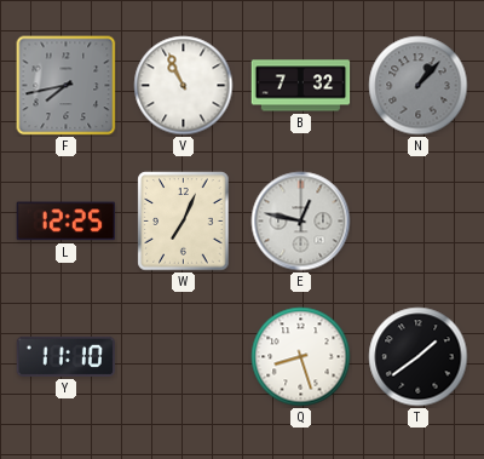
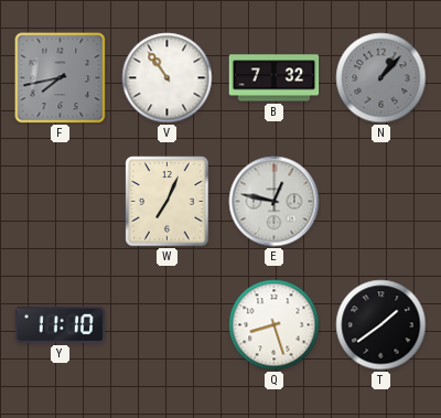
V: 10:56 -> 10:54 (168, 78)
L: 12:25 -> none (67, 222)
